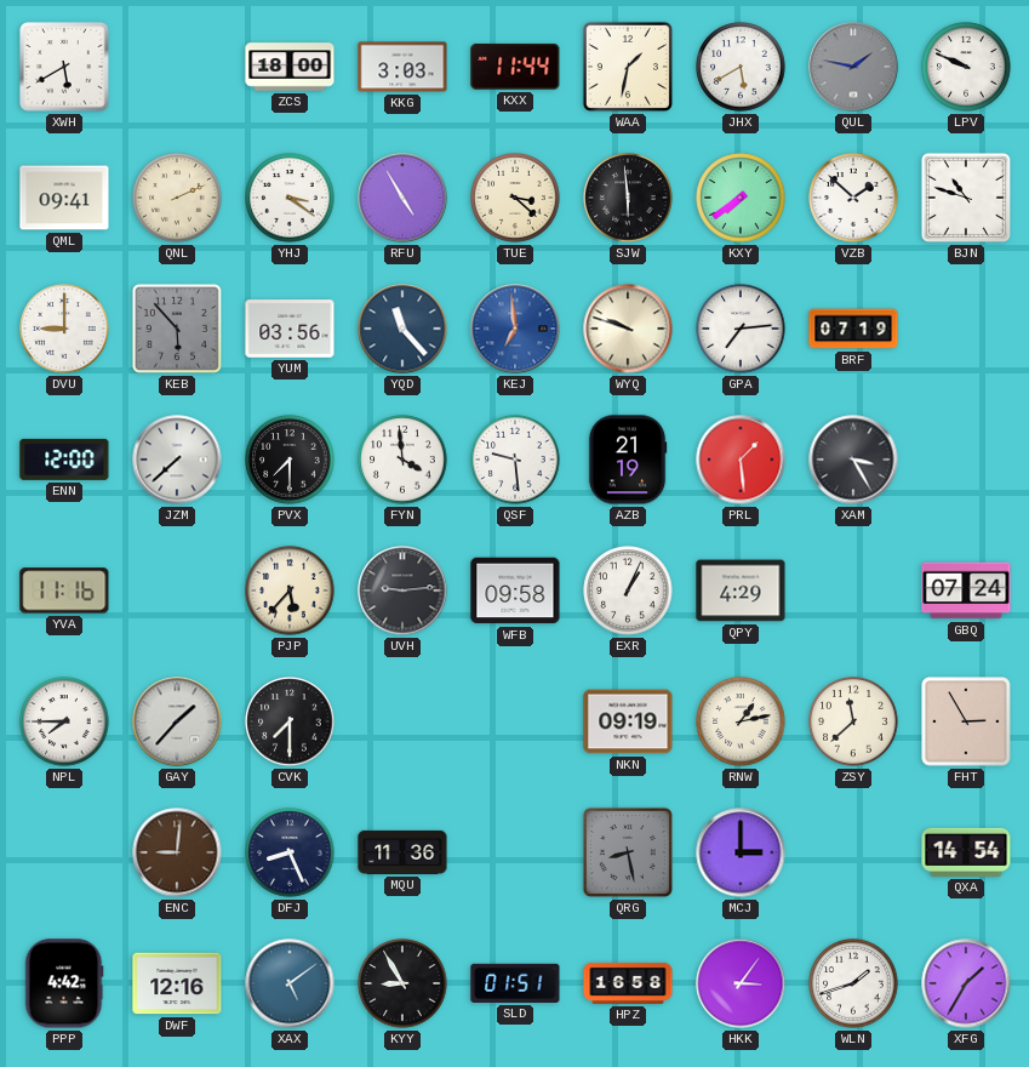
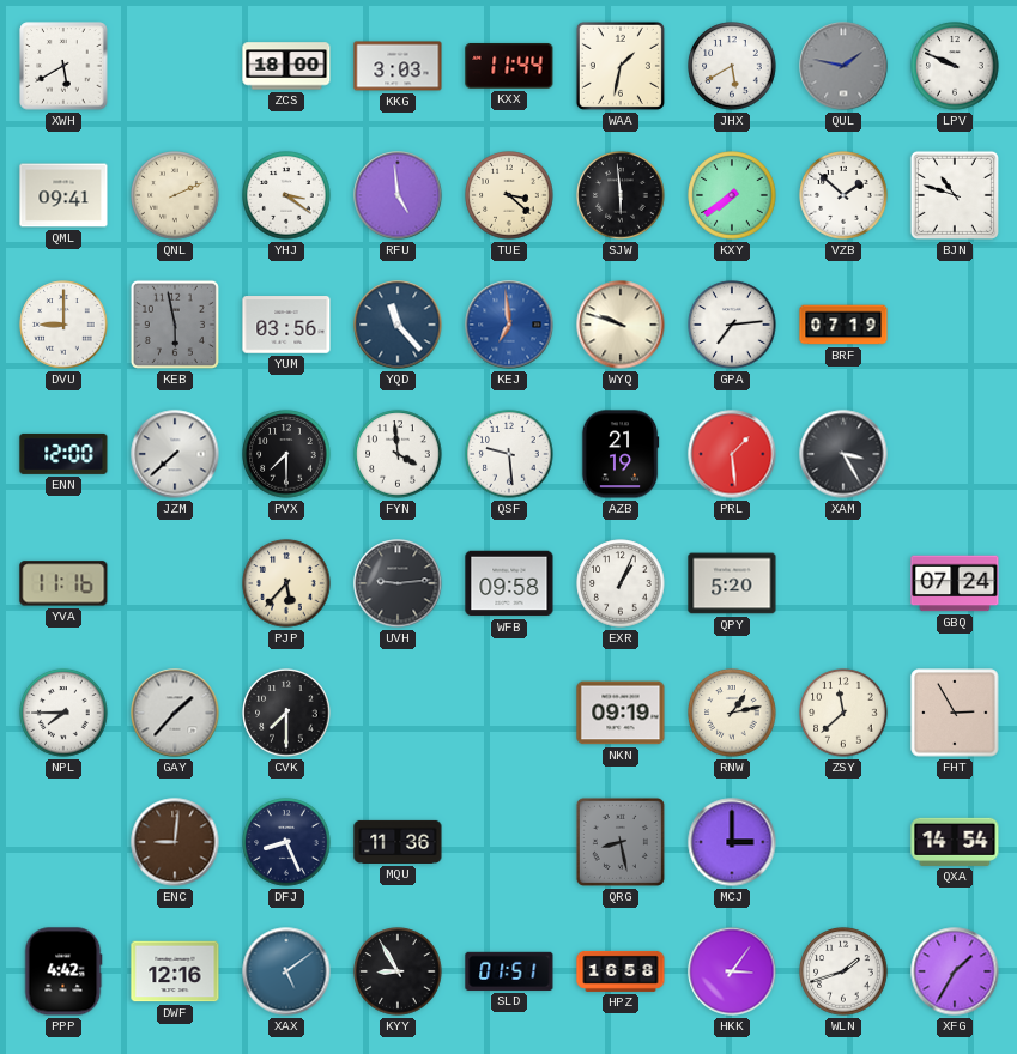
RFU: 4:55 -> 4:59 (398, 195)
KEB: 5:53 -> 5:58 (175, 325)
QPY: 4:29 -> 5:20 (732, 583)
